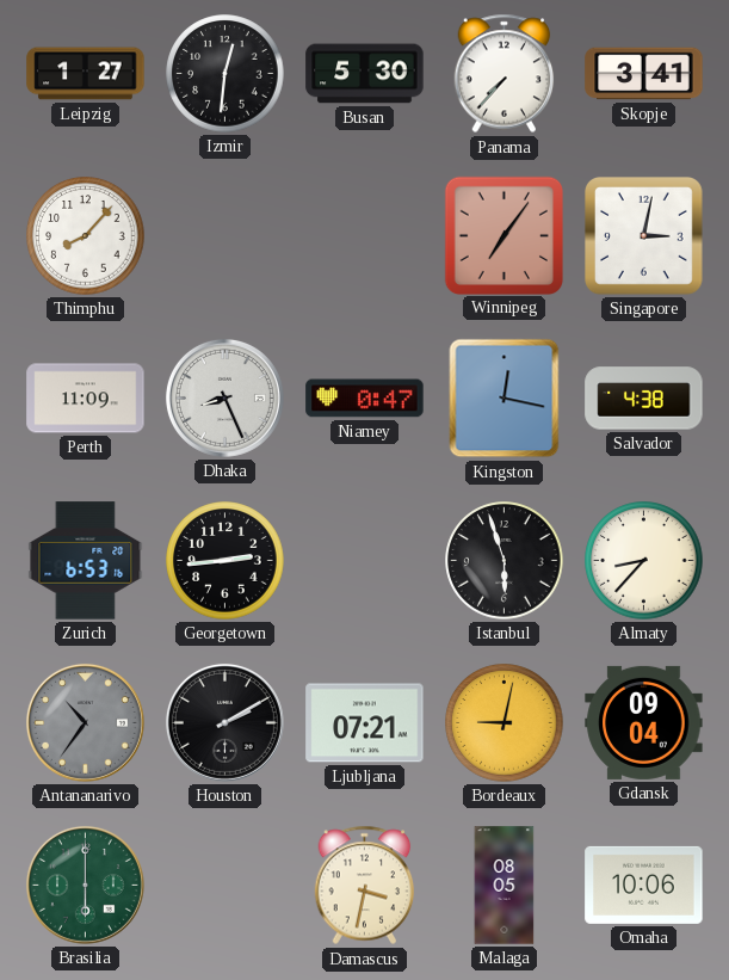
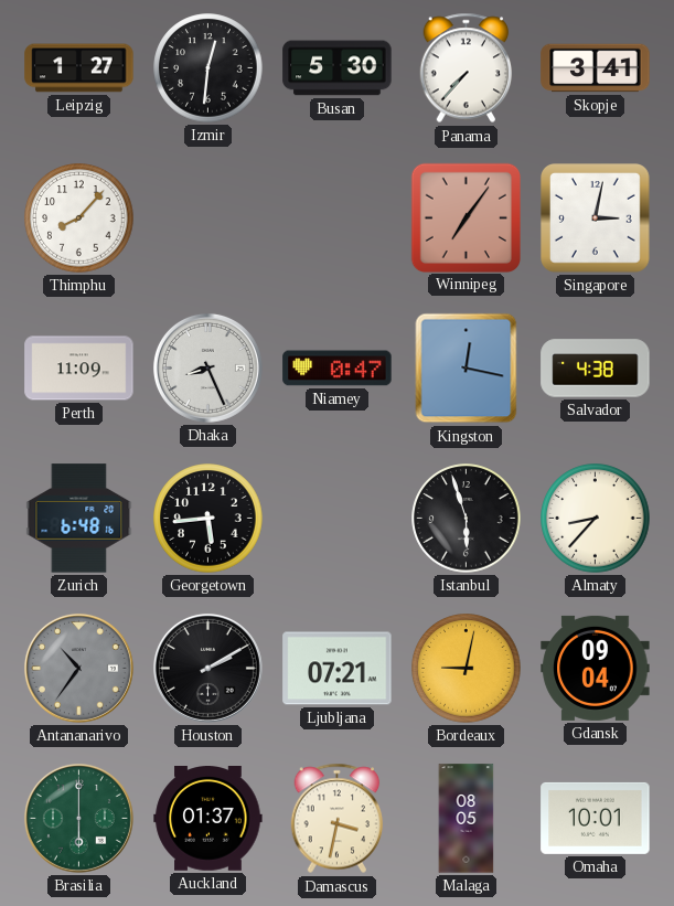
Zurich: 6:53 -> 6:48 (79, 519)
Georgetown: 2:44 -> 5:44 (208, 519)
Auckland: none -> 01:37 (208, 819)
Omaha: 10:06 -> 10:01 (596, 818)
